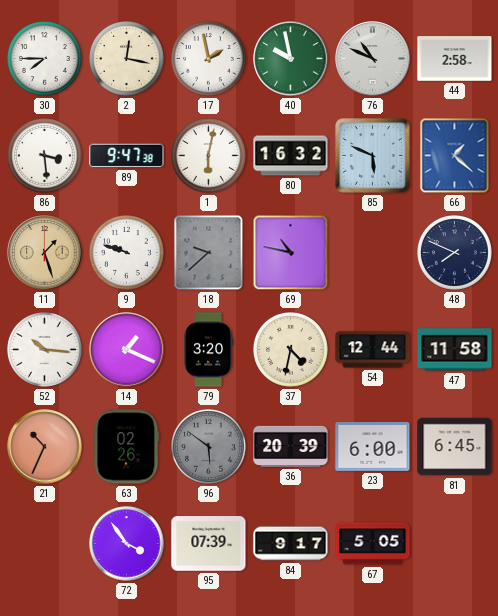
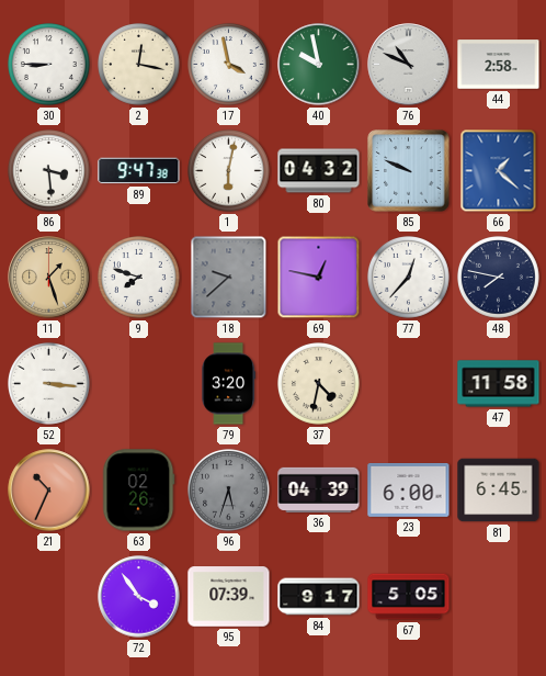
30: 7:45 -> 8:45 (49, 65)
17: 1:58 -> 3:58 (229, 65)
80: 16:32 -> 04:32 (319, 171)
85: 5:49 -> 9:49 (409, 171)
9: 9:48 -> 7:48 (139, 278)
69: 10:47 -> 12:47 (319, 278)
77: none -> 12:37 (409, 278)
48: 7:49 -> 7:47 (499, 278)
52: 10:16 -> 3:16 (49, 384)
14: 1:19 -> none (127, 350)
54: 12:44 -> none (373, 350)
96: 5:51 -> 5:33 (229, 491)
36: 20:39 -> 04:39 (319, 489)
